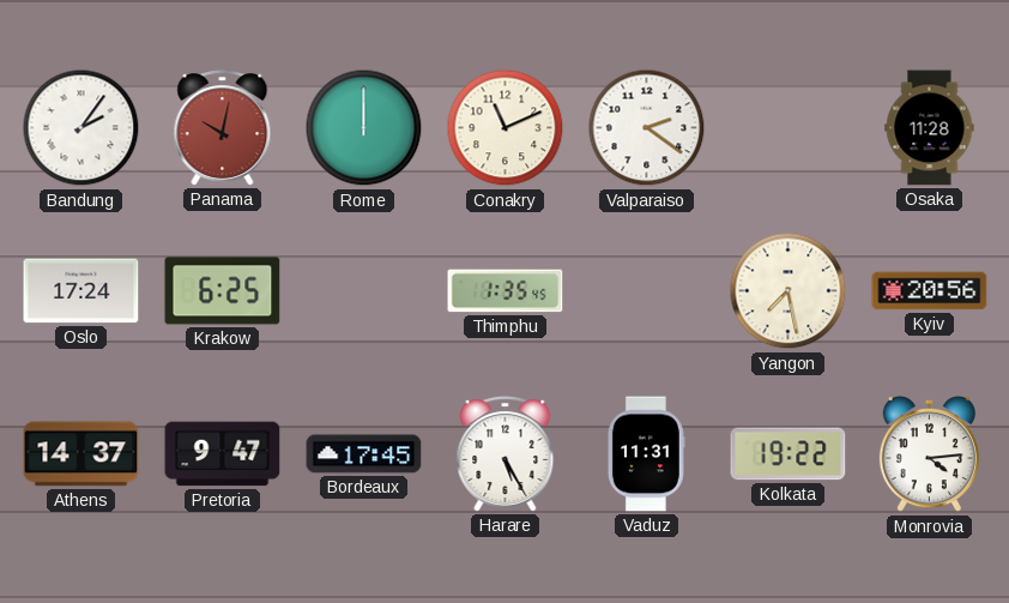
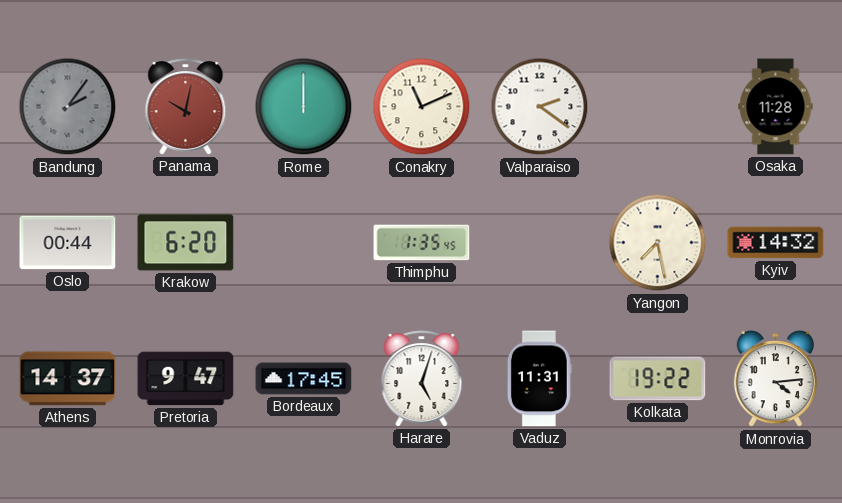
Bandung dial: white -> grey (68, 107)
Oslo: 17:24 -> 00:44 (68, 243)
Krakow: 6:25 -> 6:20 (186, 243)
Kyiv: 20:56 -> 14:32 (776, 243)
Harare: 5:25 -> 5:03 (422, 379)
